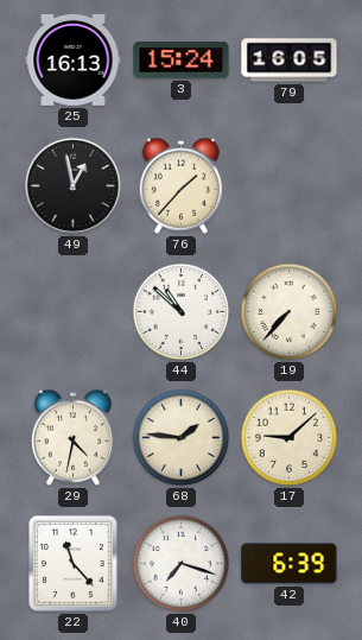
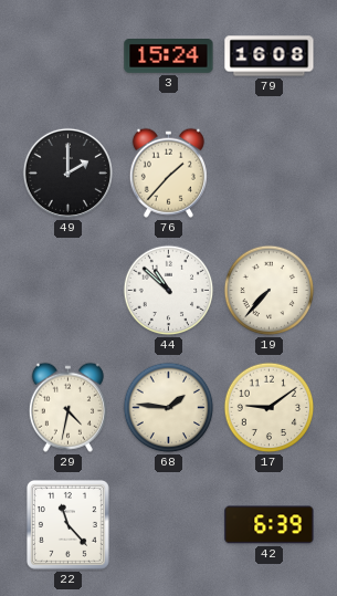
25: 16:13 -> none (74, 59)
79: 16:05 -> 16:08 (270, 56)
49: 12:58 -> 2:00 (67, 172)
17: 9:08 -> 9:09 (270, 408)
40: 7:18 -> none (182, 564)
